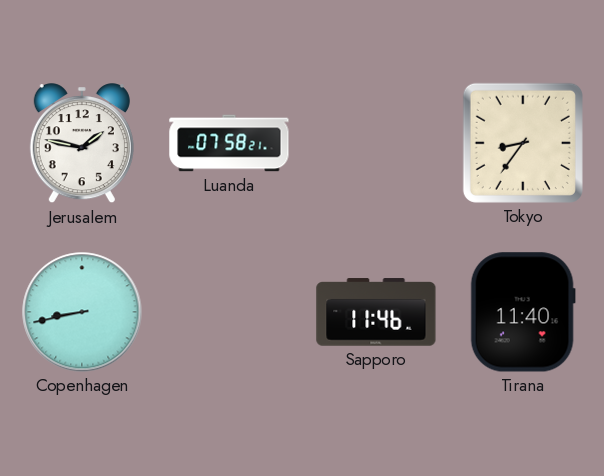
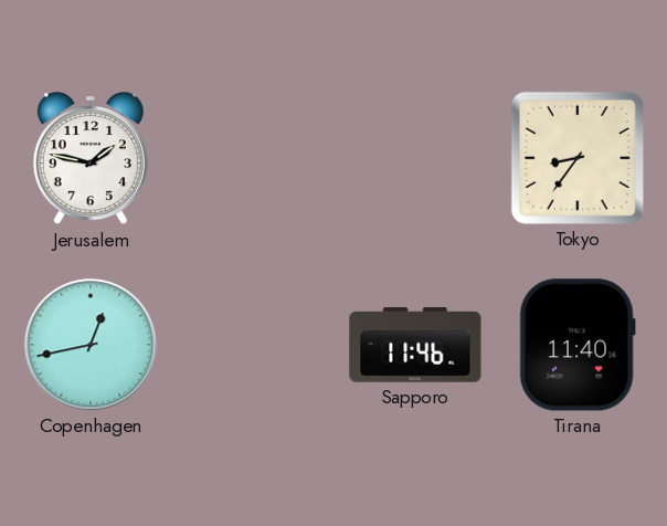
Luanda: 07:58 -> none (229, 143)
Copenhagen: 8:43 -> 12:43 (91, 345)
